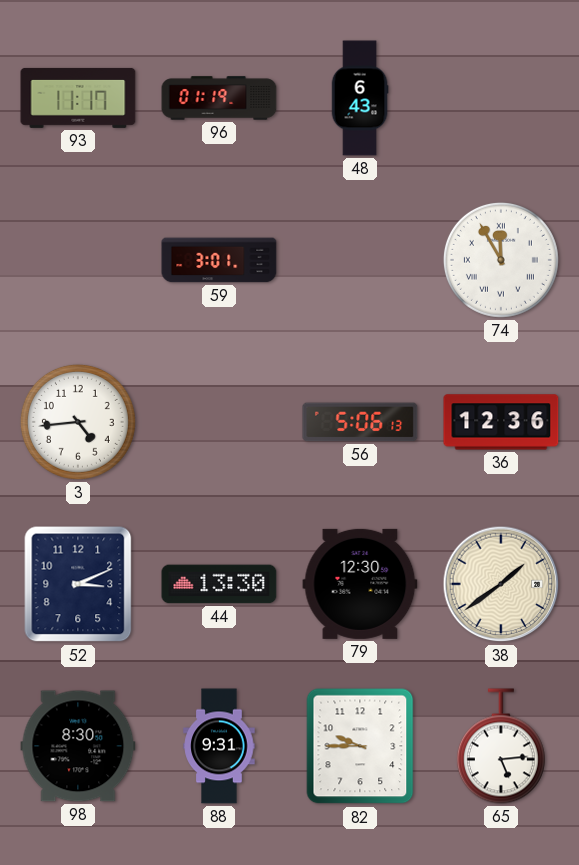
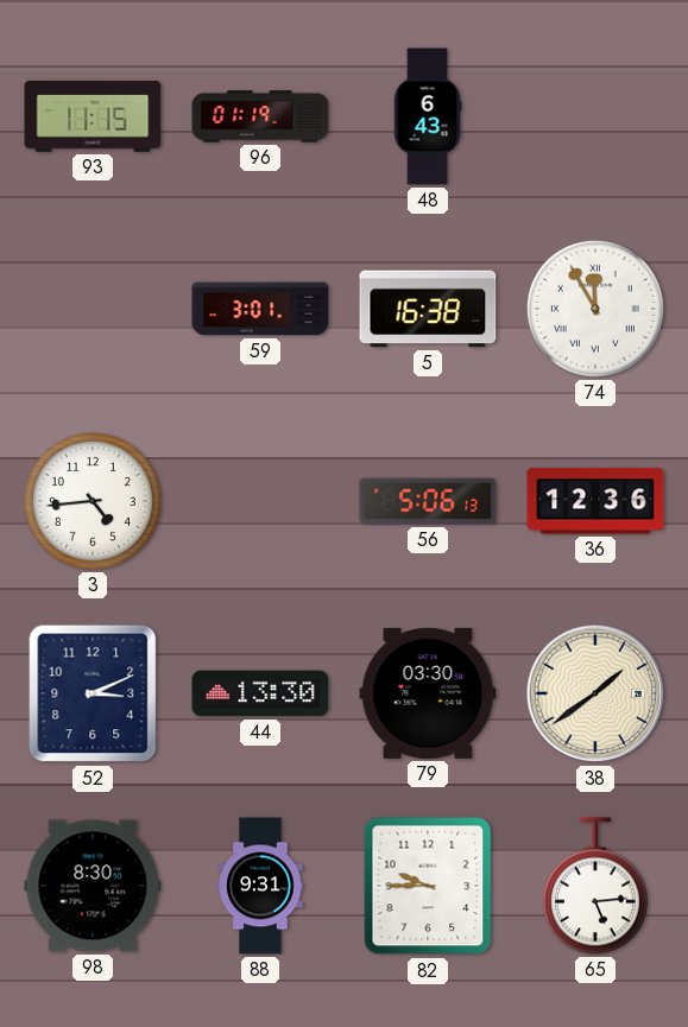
93: 11:17 -> 11:15 (93, 116)
5: none -> 16:38 (428, 309)
79: 12:30 -> 03:30 (428, 693)
